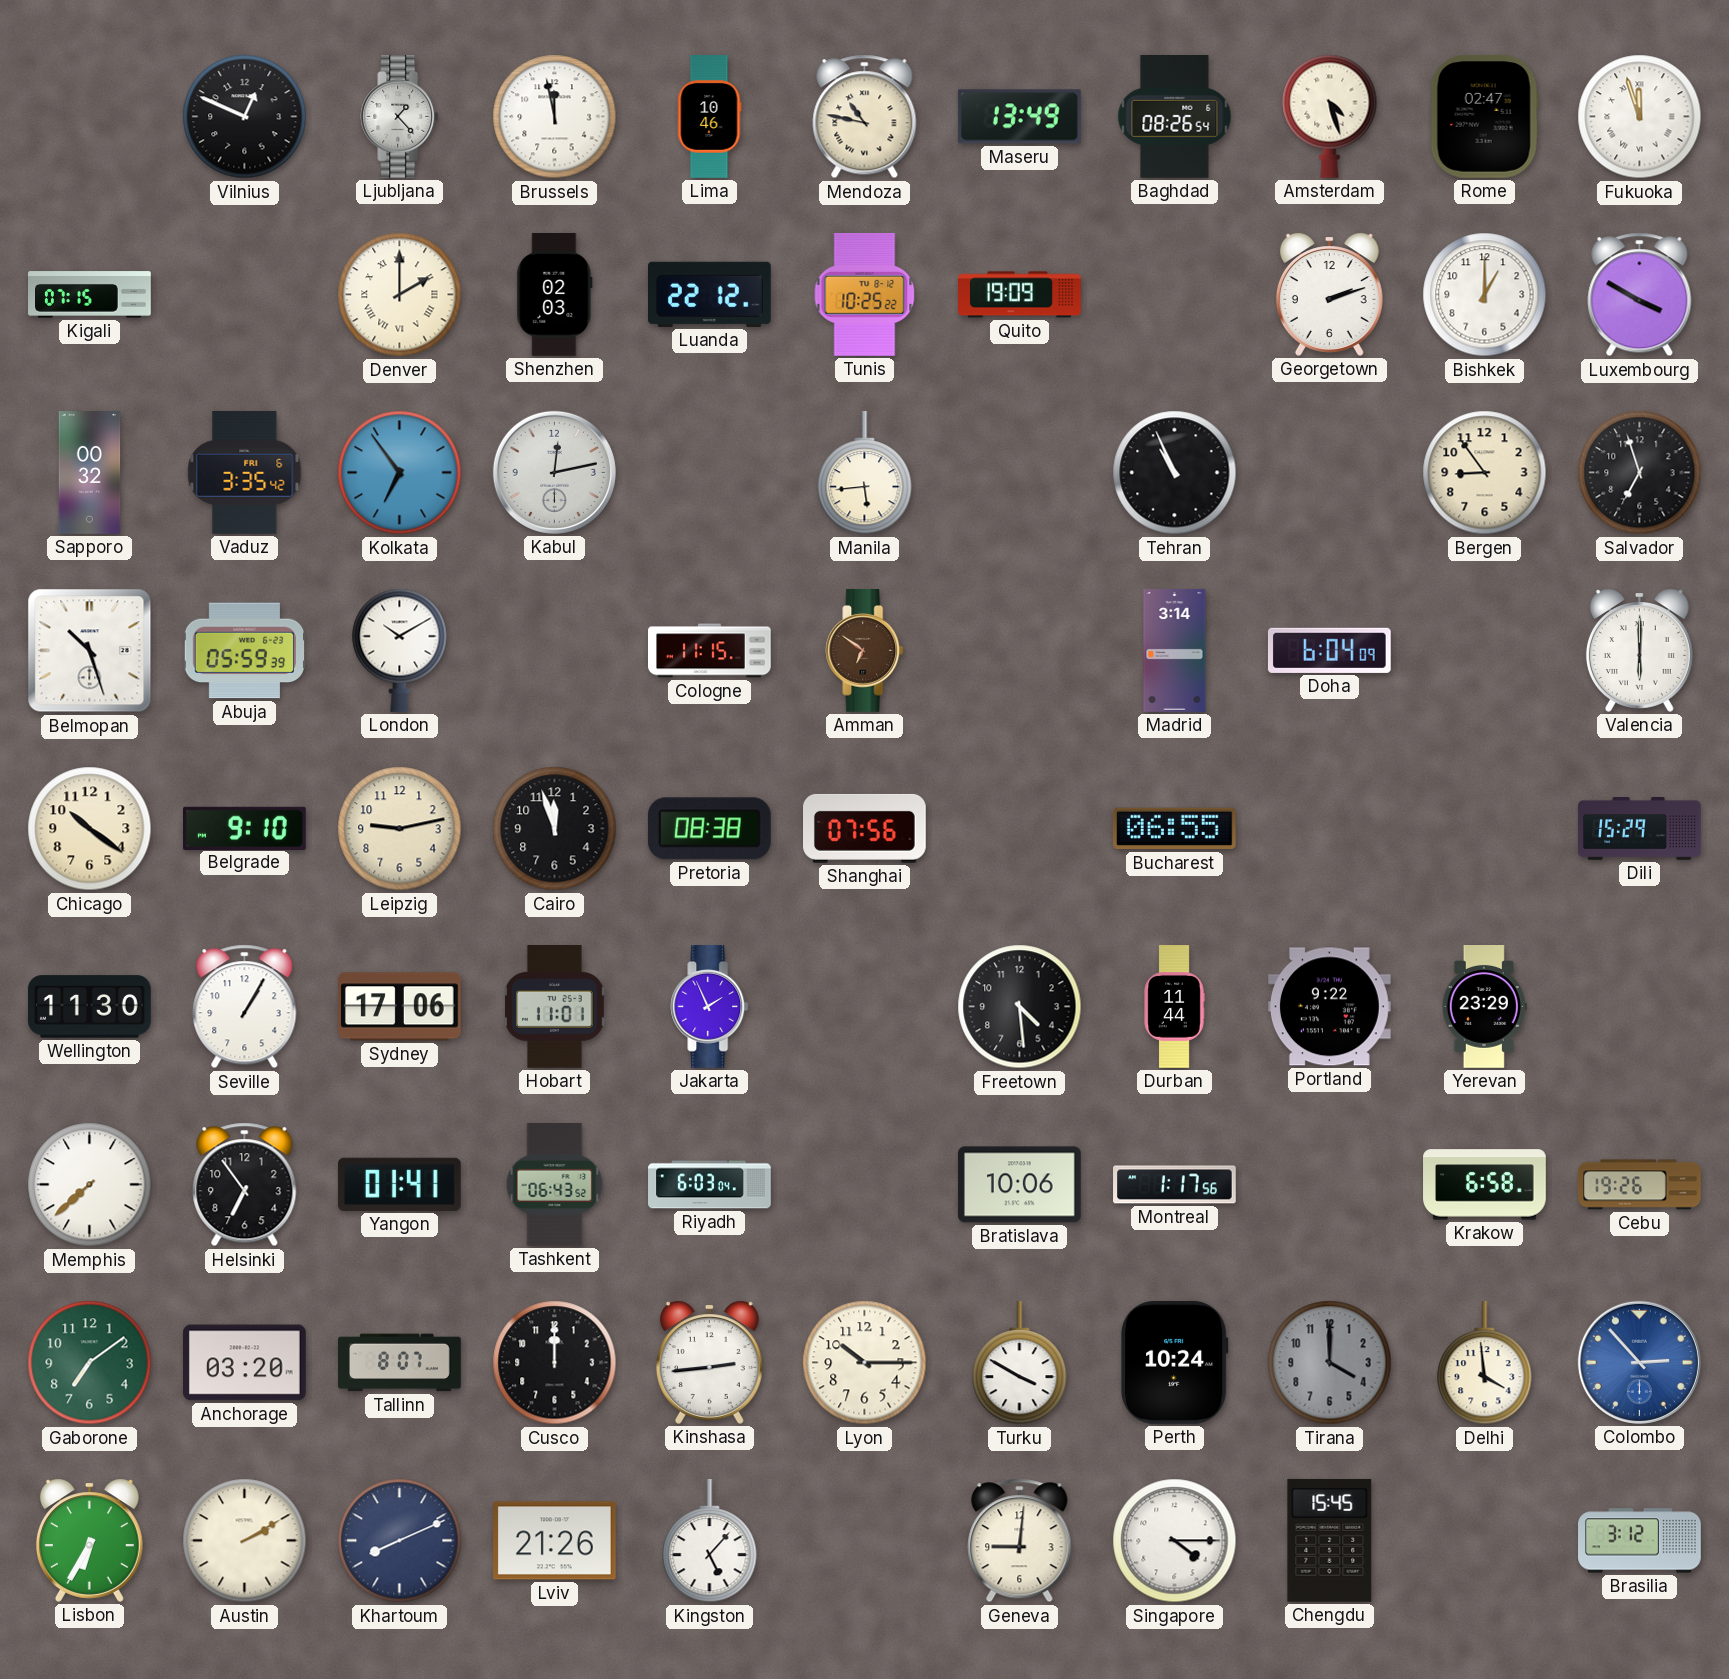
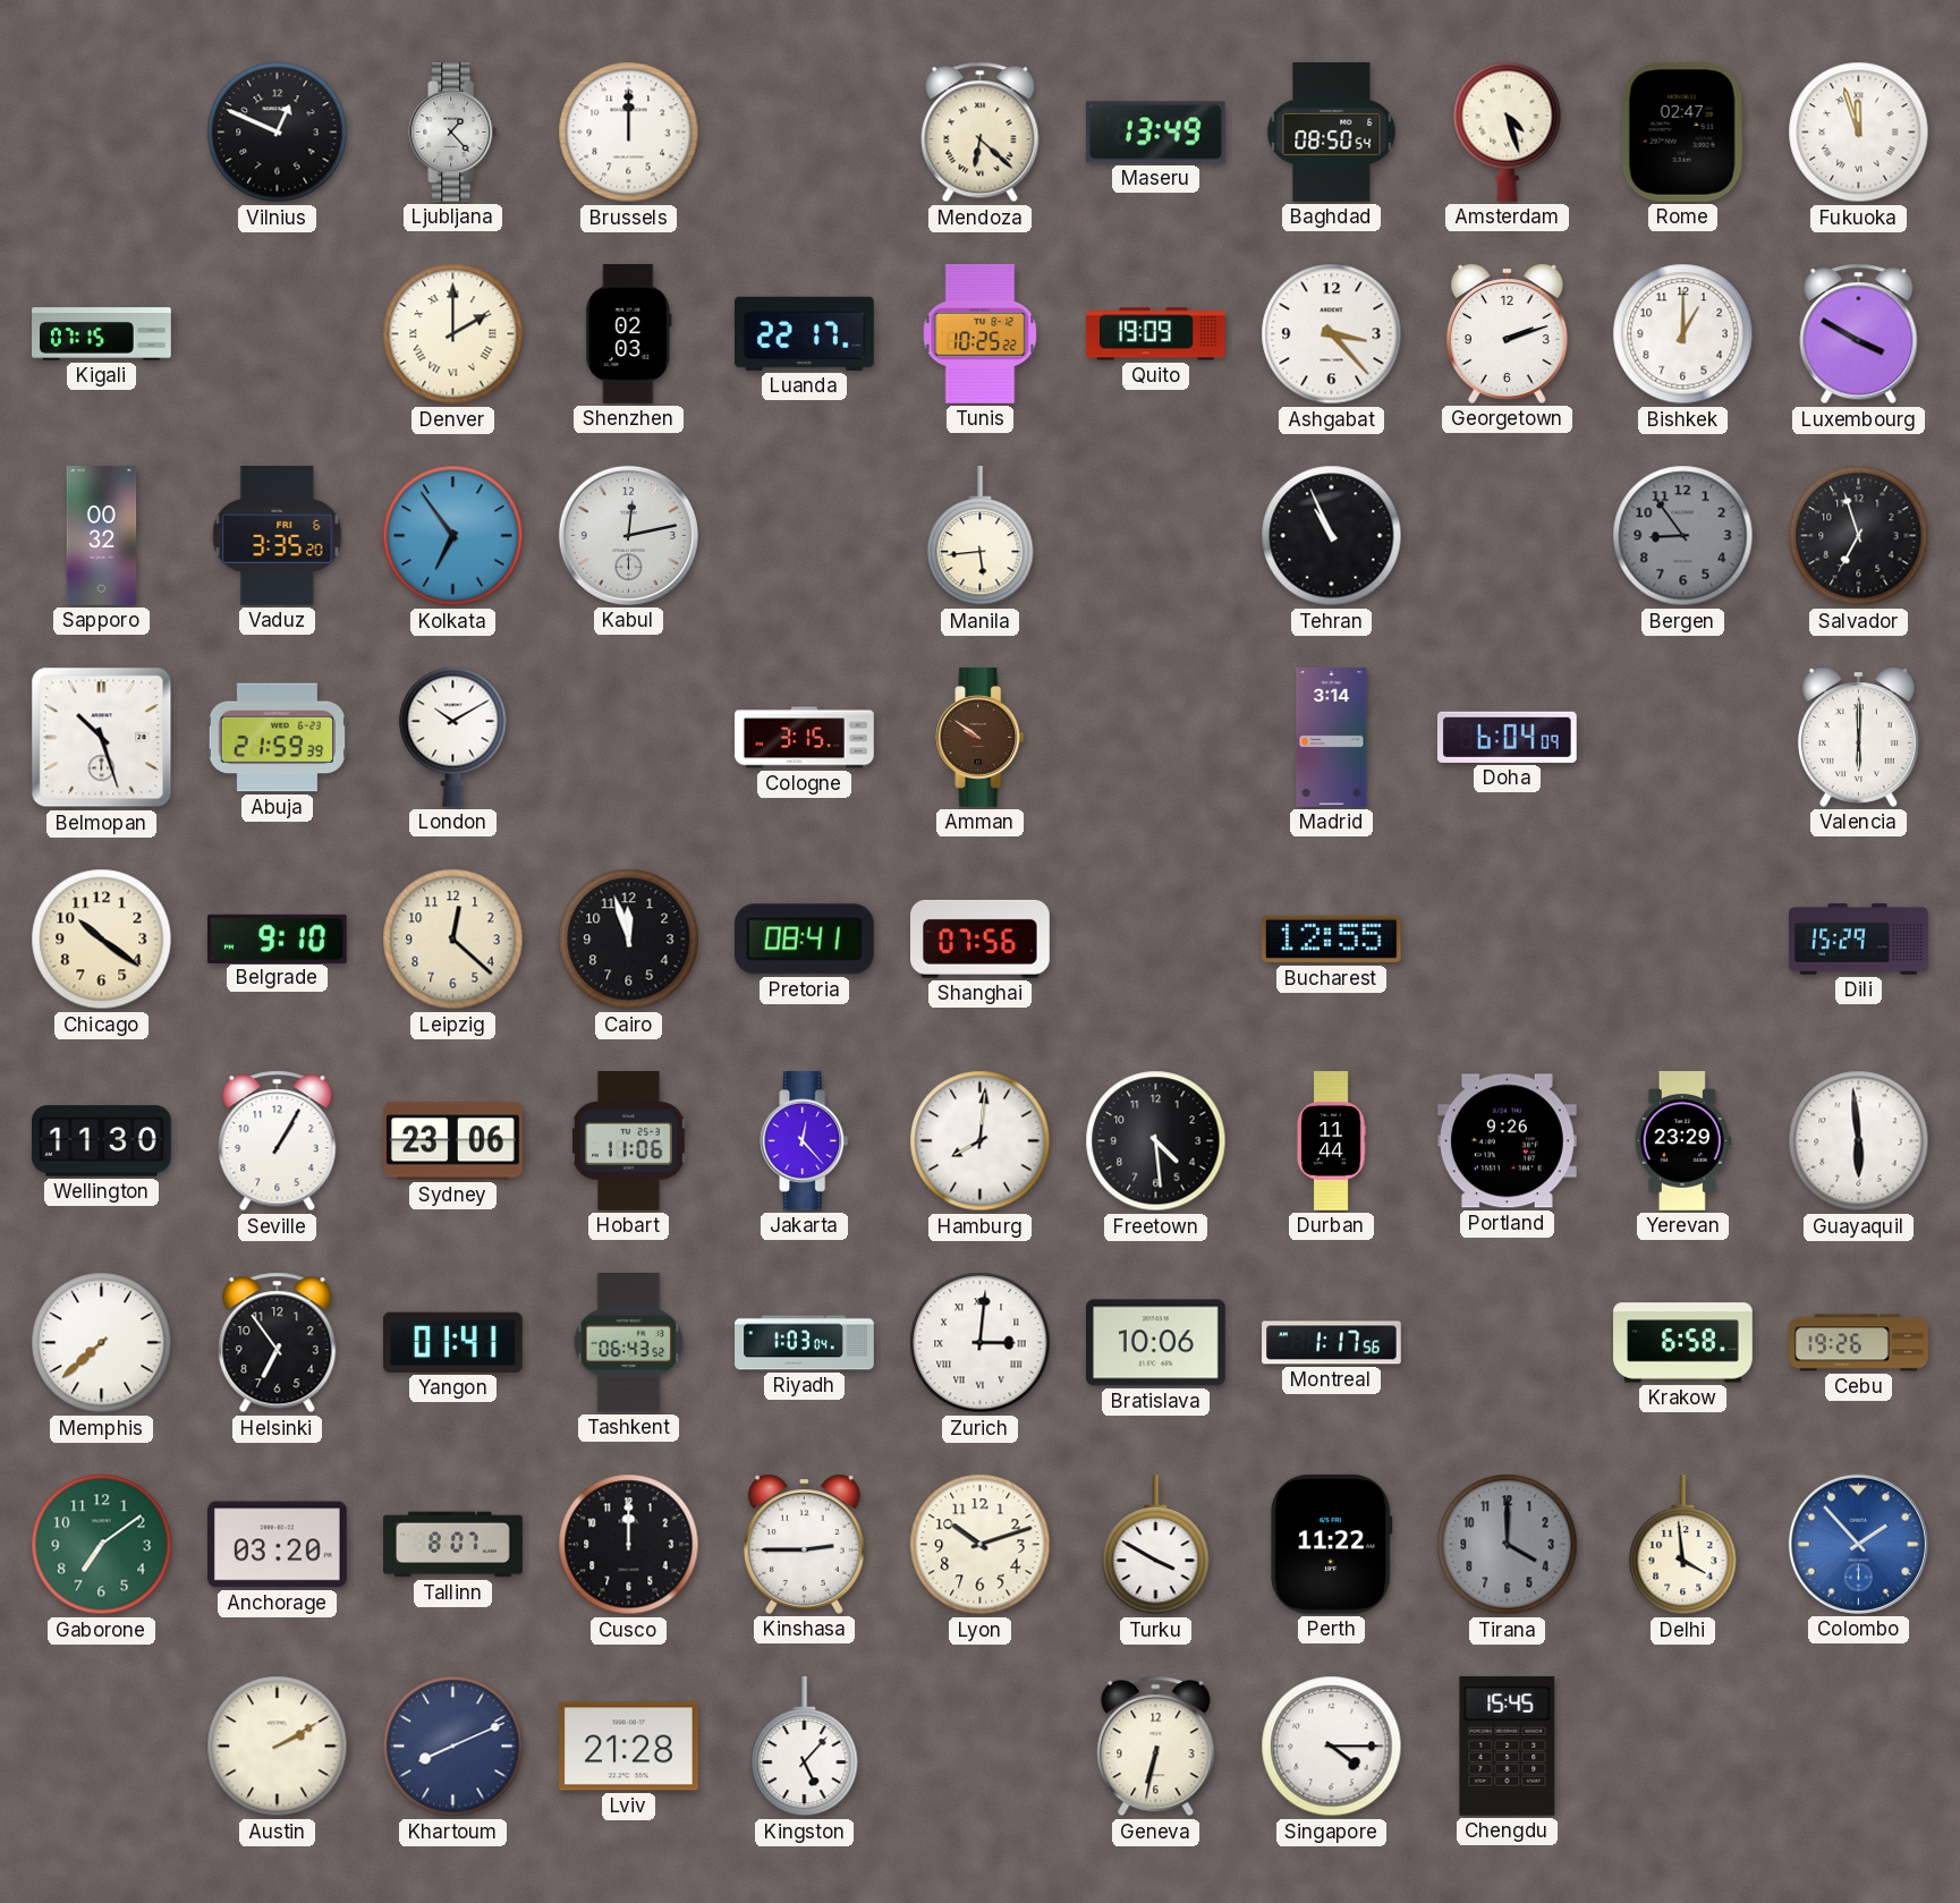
Brussels: 11:58 -> 12:00 (629, 133)
Lima: 10:46 -> none (710, 117)
Mendoza: 10:47 -> 6:22 (981, 133)
Baghdad: 08:26 -> 08:50 (1332, 133)
Luanda: 22:12 -> 22:17 (805, 333)
Ashgabat: none -> 3:23 (1332, 334)
Vaduz: 3:35:42 -> 3:35:20 (278, 535)
Bergen dial: cream -> grey (1683, 536)
Abuja: 05:59 -> 21:59 (277, 738)
Cologne: 11:15 -> 3:15 (805, 738)
Amman: 6:51 -> 9:51 (981, 738)
Leipzig: 9:13 -> 12:22 (453, 940)
Pretoria: 08:38 -> 08:41 (804, 940)
Bucharest: 06:55 -> 12:55 (1331, 940)
Sydney: 17:06 -> 23:06 (453, 1141)
Hobart: 11:01 -> 11:06 (629, 1141)
Jakarta: 1:56 -> 12:23 (805, 1141)
Hamburg: none -> 8:01 (981, 1141)
Portland: 9:22 -> 9:26 (1507, 1141)
Guayaquil: none -> 5:59 (1859, 1141)
Riyadh: 6:03 -> 1:03 (805, 1343)
Zurich: none -> 3:01 (981, 1343)
Kinshasa: 2:44 -> 2:45 (804, 1544)
Lyon: 10:15 -> 10:12 (981, 1545)
Perth: 10:24 -> 11:22 (1332, 1544)
Colombo: 2:53 -> 1:53 (1858, 1544)
Lisbon: 6:35 -> none (89, 1540)
Lviv: 21:26 -> 21:28 (629, 1747)
Geneva: 9:01 -> 6:32 (1156, 1747)
Brasilia: 3:12 -> none (1640, 1541)
